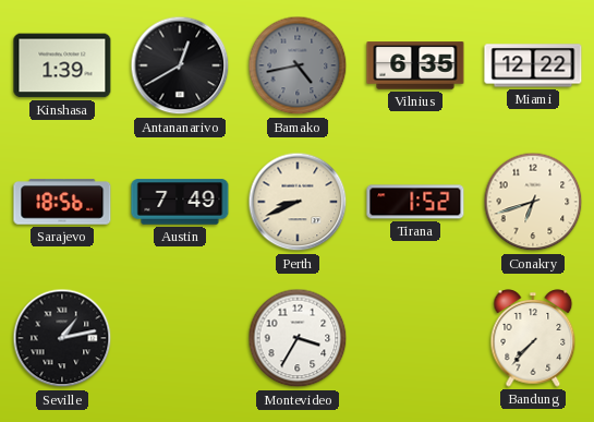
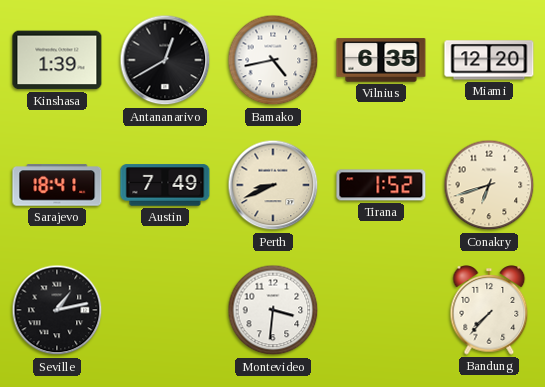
Bamako dial: grey -> white (273, 60)
Miami: 12:22 -> 12:20 (489, 60)
Sarajevo: 18:56 -> 18:41 (57, 185)
Montevideo: 3:35 -> 3:31 (273, 310)
